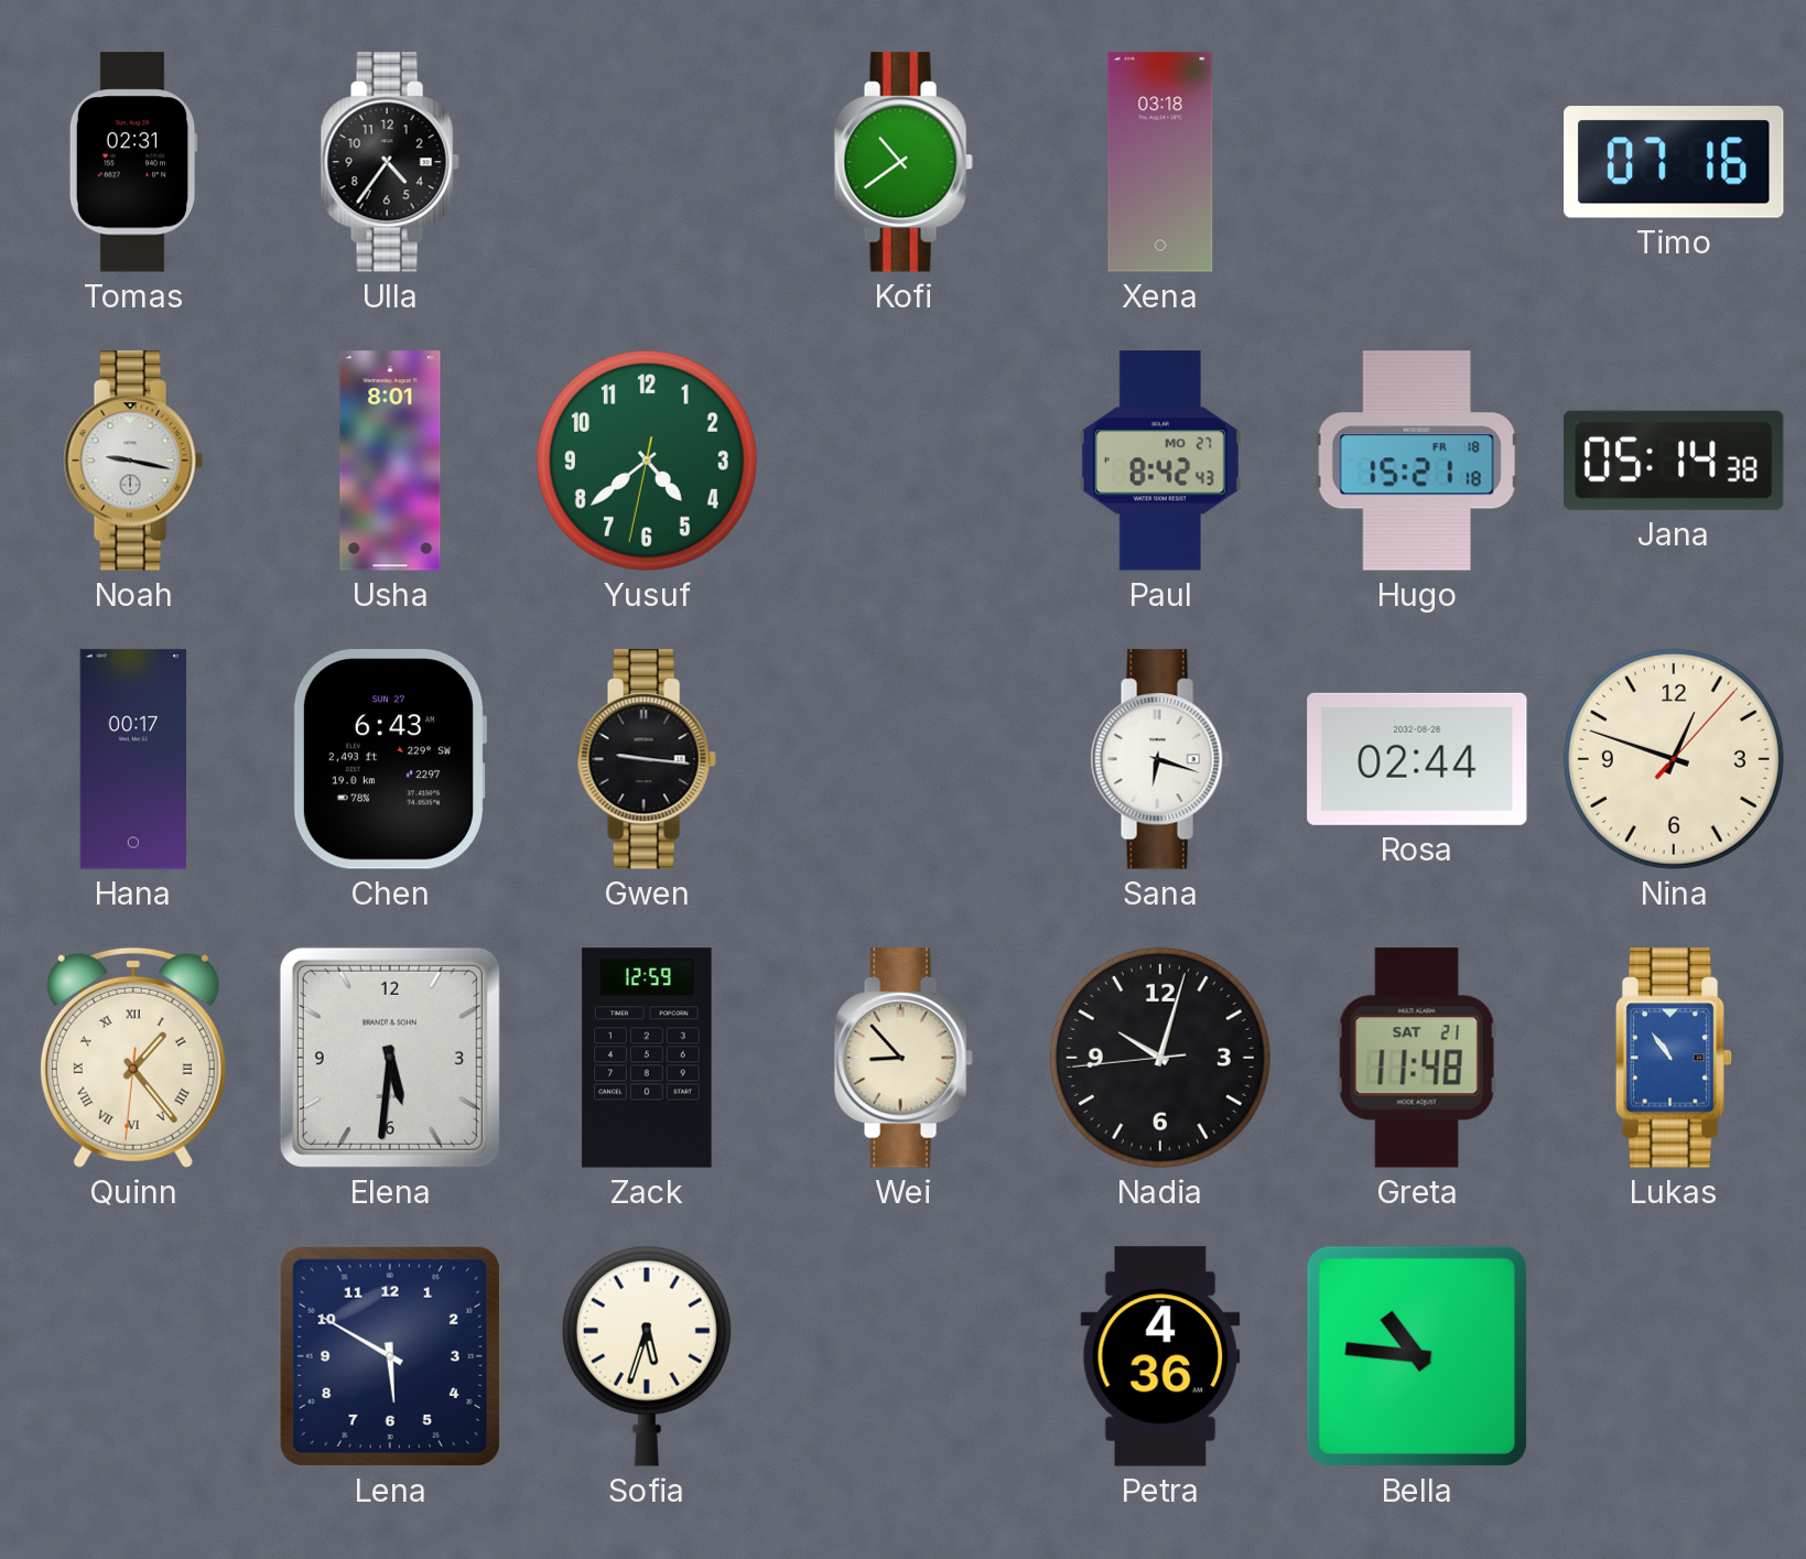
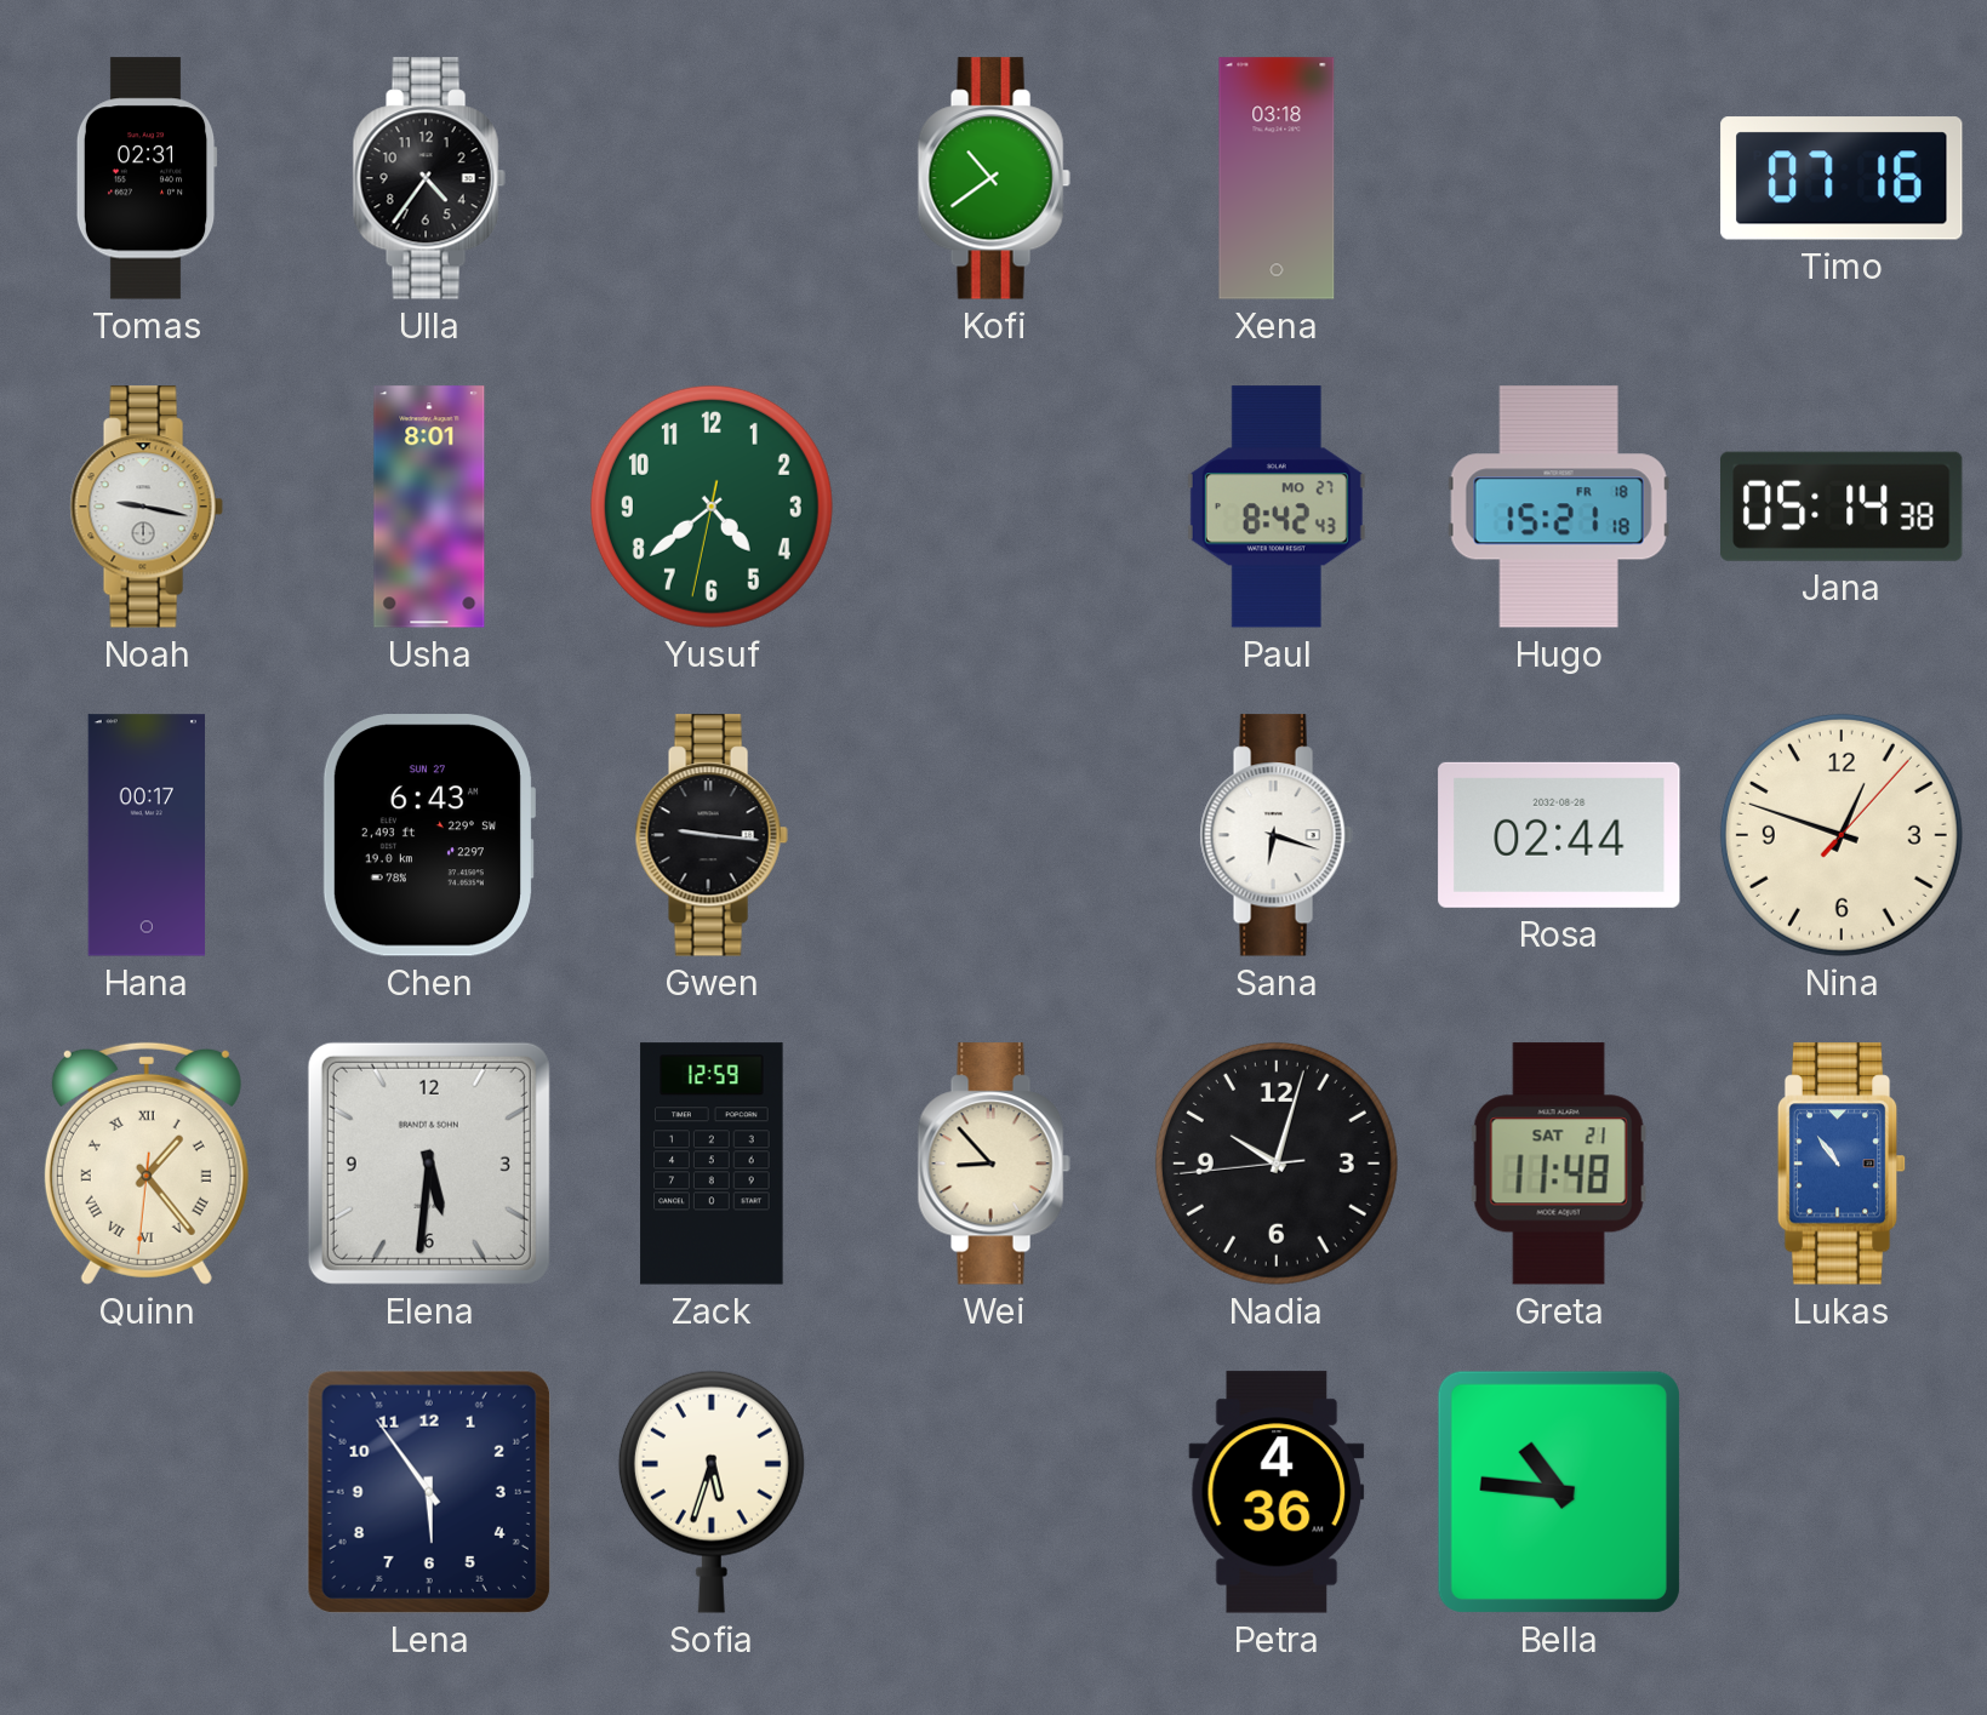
Lena: 5:50 -> 5:54 (429, 1492)
